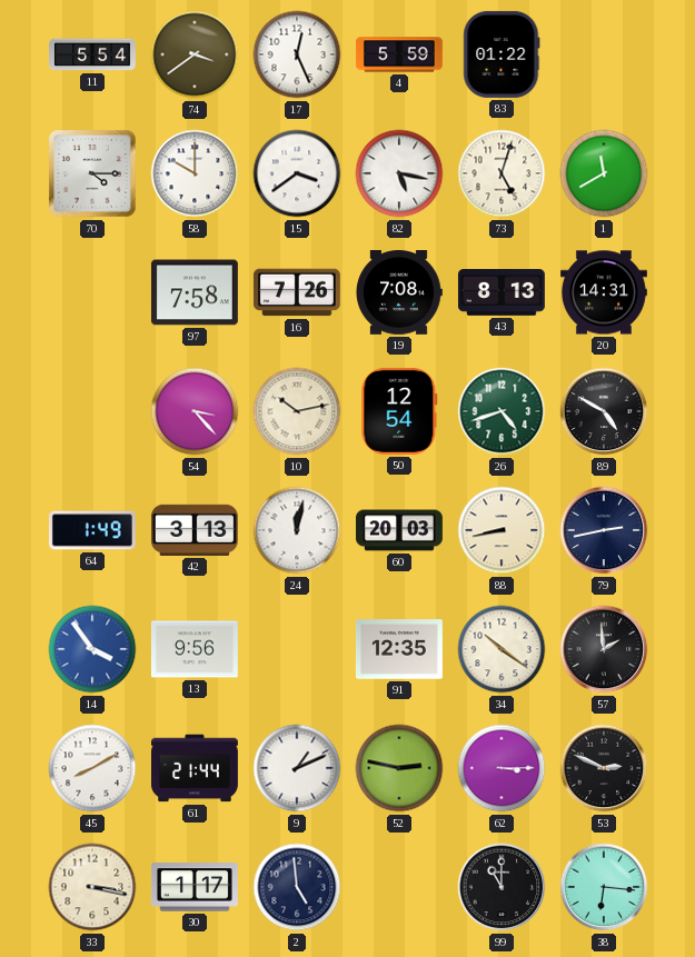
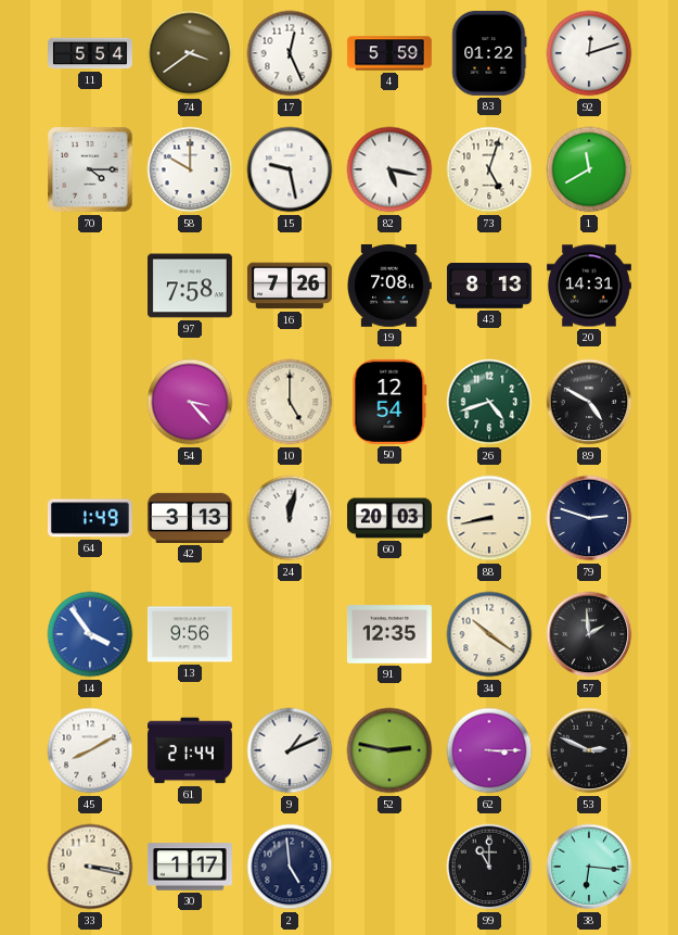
92: none -> 12:12 (589, 53)
15: 3:39 -> 9:28 (290, 169)
10: 10:13 -> 5:00 (290, 402)
79: 2:43 -> 2:48 (589, 518)
